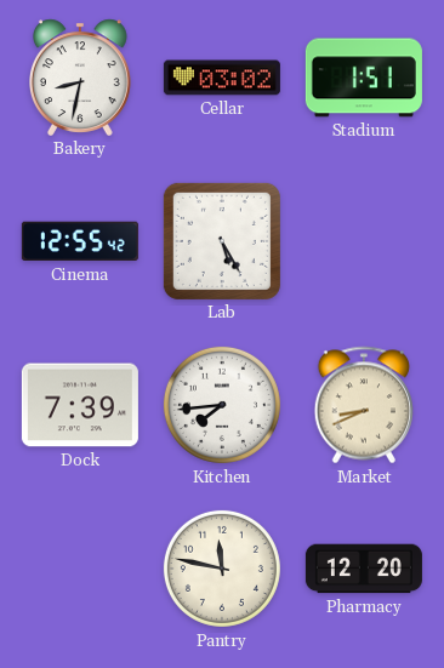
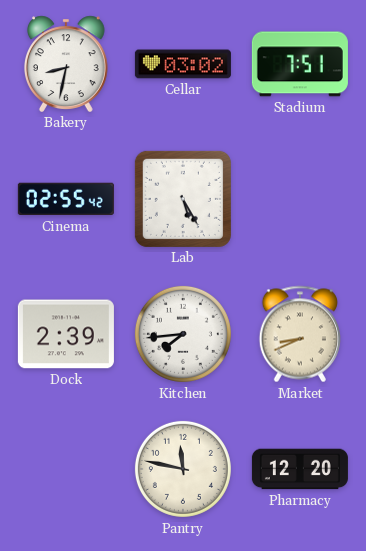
Stadium: 1:51 -> 7:51 (300, 64)
Cinema: 12:55 -> 02:55 (66, 199)
Dock: 7:39 -> 2:39 (66, 334)
